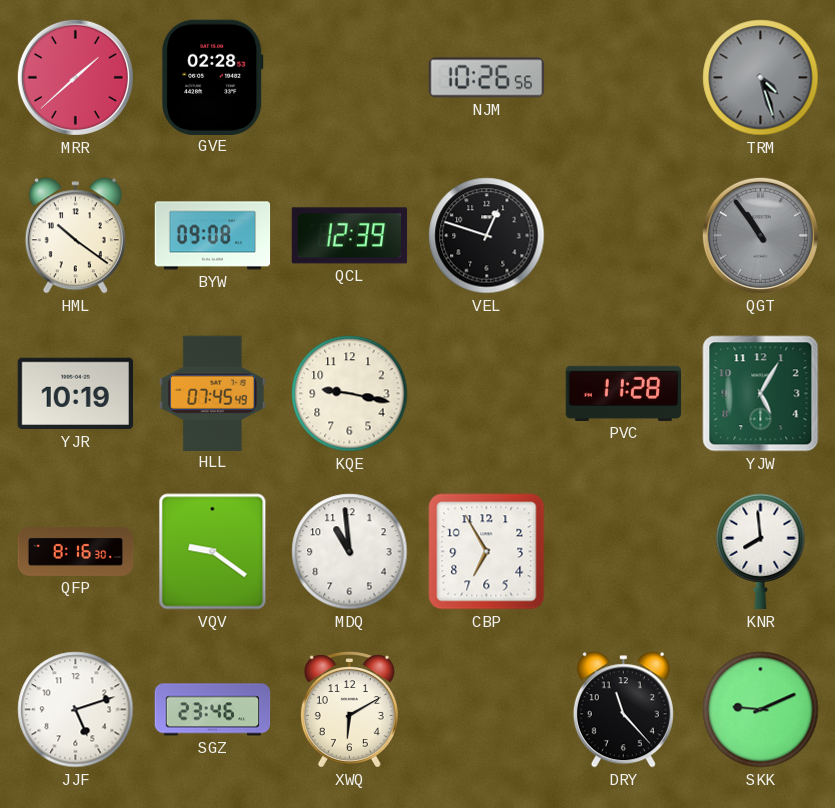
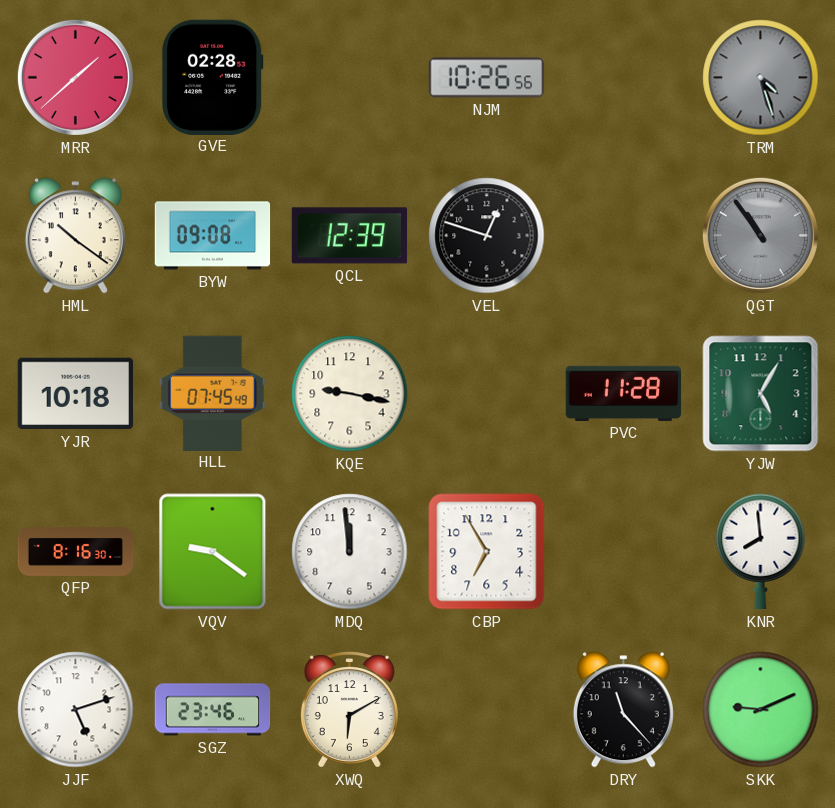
YJR: 10:19 -> 10:18 (75, 394)
MDQ: 10:59 -> 11:59 (350, 552)
